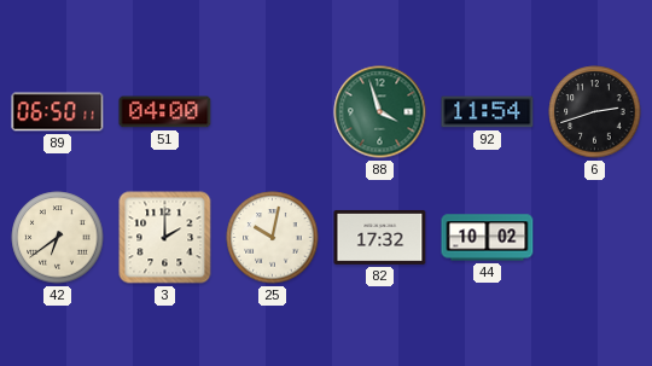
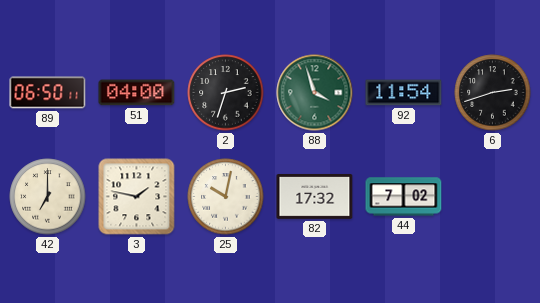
2: none -> 2:33 (226, 93)
42: 6:39 -> 7:00 (48, 197)
3: 2:00 -> 1:47 (137, 197)
44: 10:02 -> 7:02 (404, 197)
